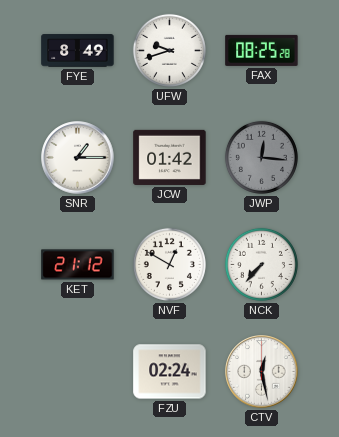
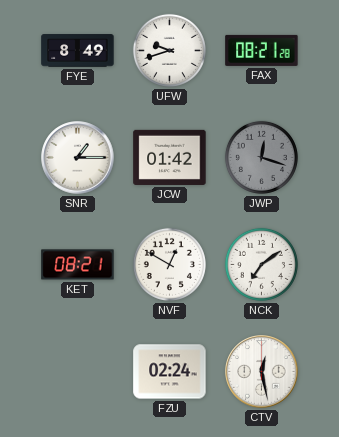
FAX: 08:25 -> 08:21 (262, 50)
JWP: 12:16 -> 12:18 (261, 157)
KET: 21:12 -> 08:21 (78, 265)
NCK: 7:37 -> 7:09 (261, 264)
